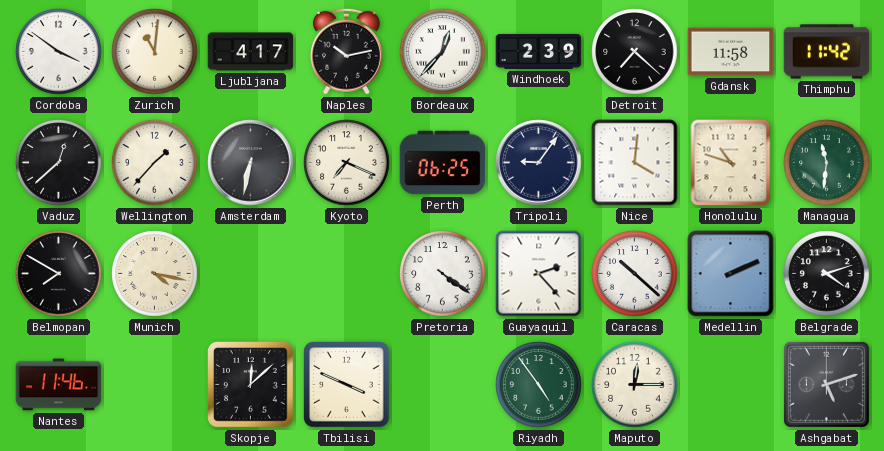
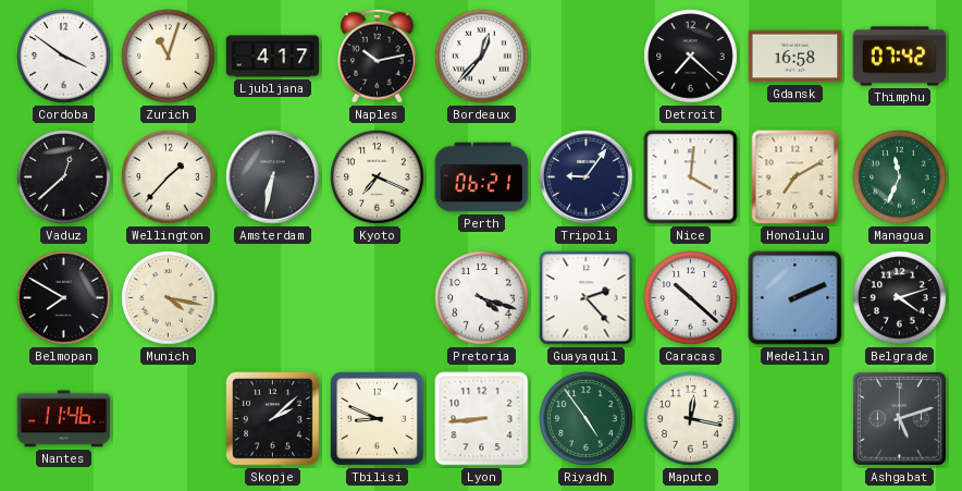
Zurich: 11:01 -> 11:03 (169, 57)
Windhoek: 2:39 -> none (539, 51)
Gdansk: 11:58 -> 16:58 (795, 57)
Thimphu: 11:42 -> 07:42 (900, 57)
Perth: 06:25 -> 06:21 (482, 177)
Honolulu: 10:48 -> 7:10 (795, 177)
Managua: 11:31 -> 11:34 (900, 177)
Pretoria: 4:21 -> 4:18 (482, 298)
Skopje: 12:08 -> 2:08 (273, 419)
Tbilisi: 3:49 -> 8:49 (378, 419)
Lyon: none -> 8:44 (482, 419)
Maputo: 12:15 -> 12:17 (691, 419)
